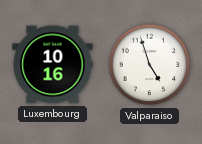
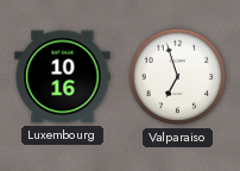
Valparaiso: 4:57 -> 6:57 (178, 77)
